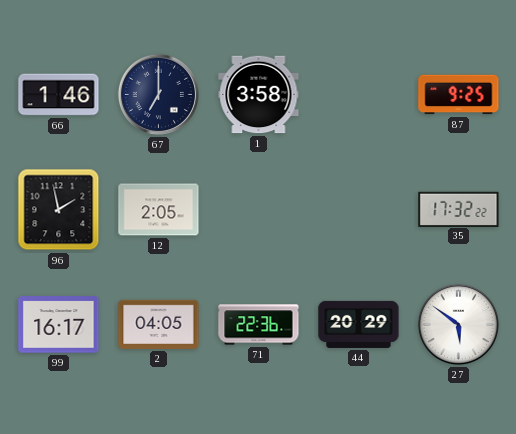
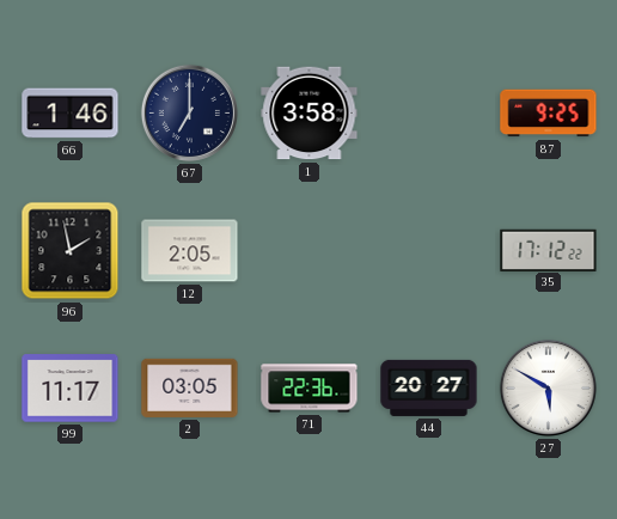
35: 17:32 -> 17:12 (549, 250)
99: 16:17 -> 11:17 (71, 389)
2: 04:05 -> 03:05 (190, 387)
44: 20:29 -> 20:27 (429, 387)
27: 5:51 -> 5:50 (548, 387)
